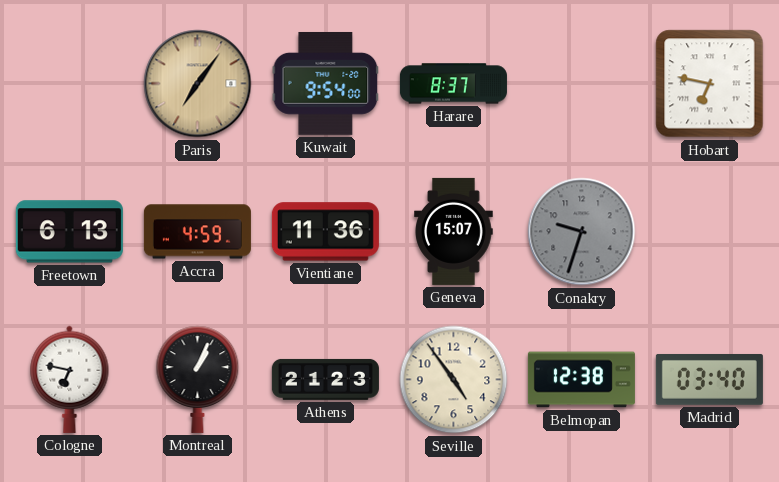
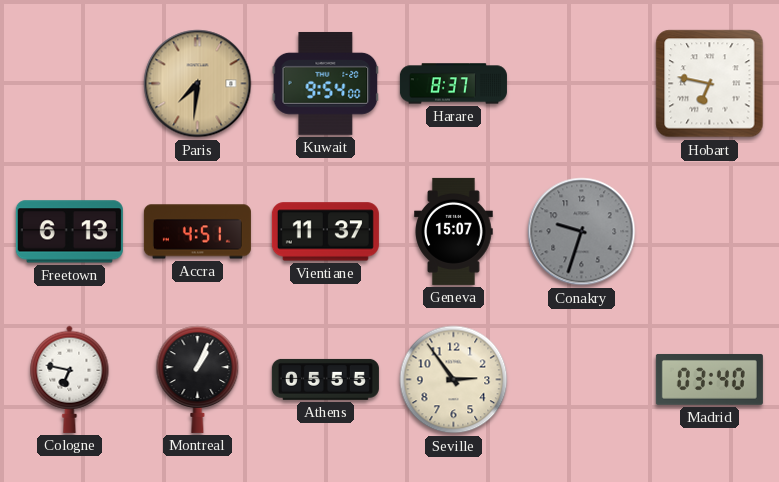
Paris: 7:06 -> 7:31 (198, 84)
Accra: 4:59 -> 4:51 (197, 232)
Vientiane: 11:36 -> 11:37 (325, 232)
Athens: 21:23 -> 05:55 (325, 379)
Seville: 4:54 -> 2:54 (454, 380)
Belmopan: 12:38 -> none (581, 380)
